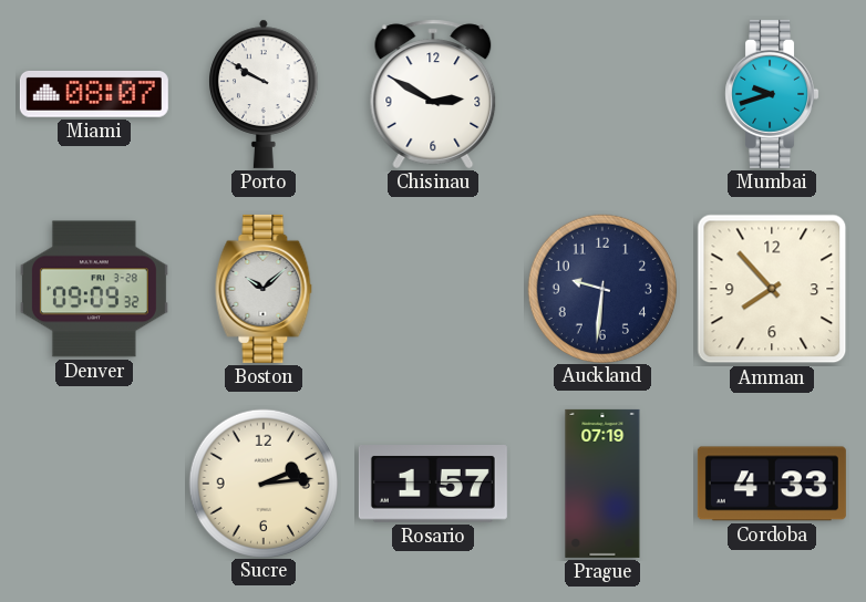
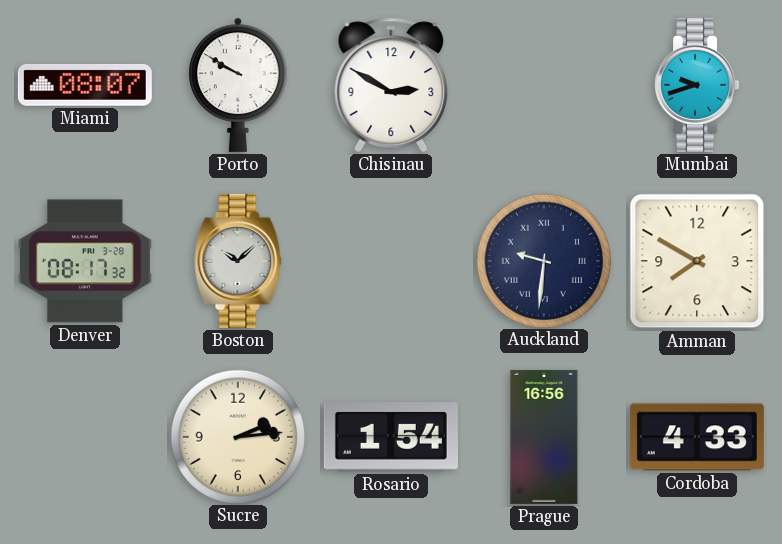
Denver: 09:09 -> 08:17 (85, 261)
Auckland numerals: Arabic -> Roman (543, 260)
Amman: 7:53 -> 7:50 (697, 261)
Rosario: 1:57 -> 1:54 (391, 438)
Prague: 07:19 -> 16:56 (544, 437)
